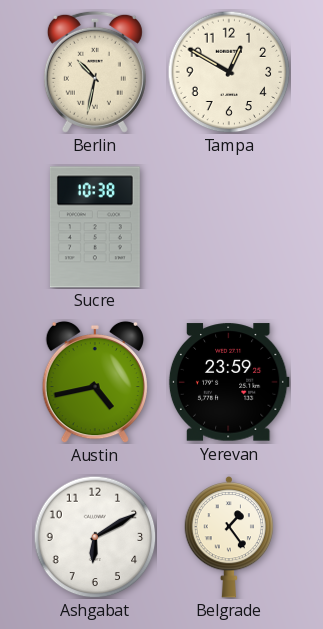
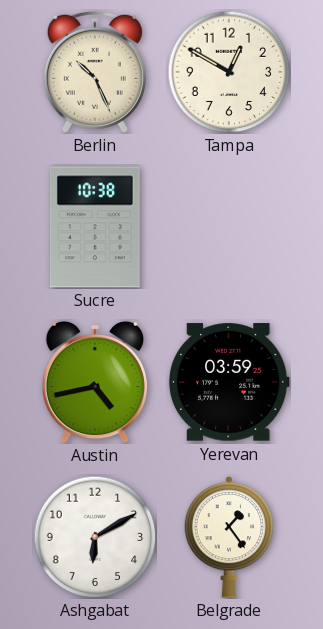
Berlin: 10:32 -> 10:26 (95, 72)
Yerevan: 23:59 -> 03:59 (229, 382)
